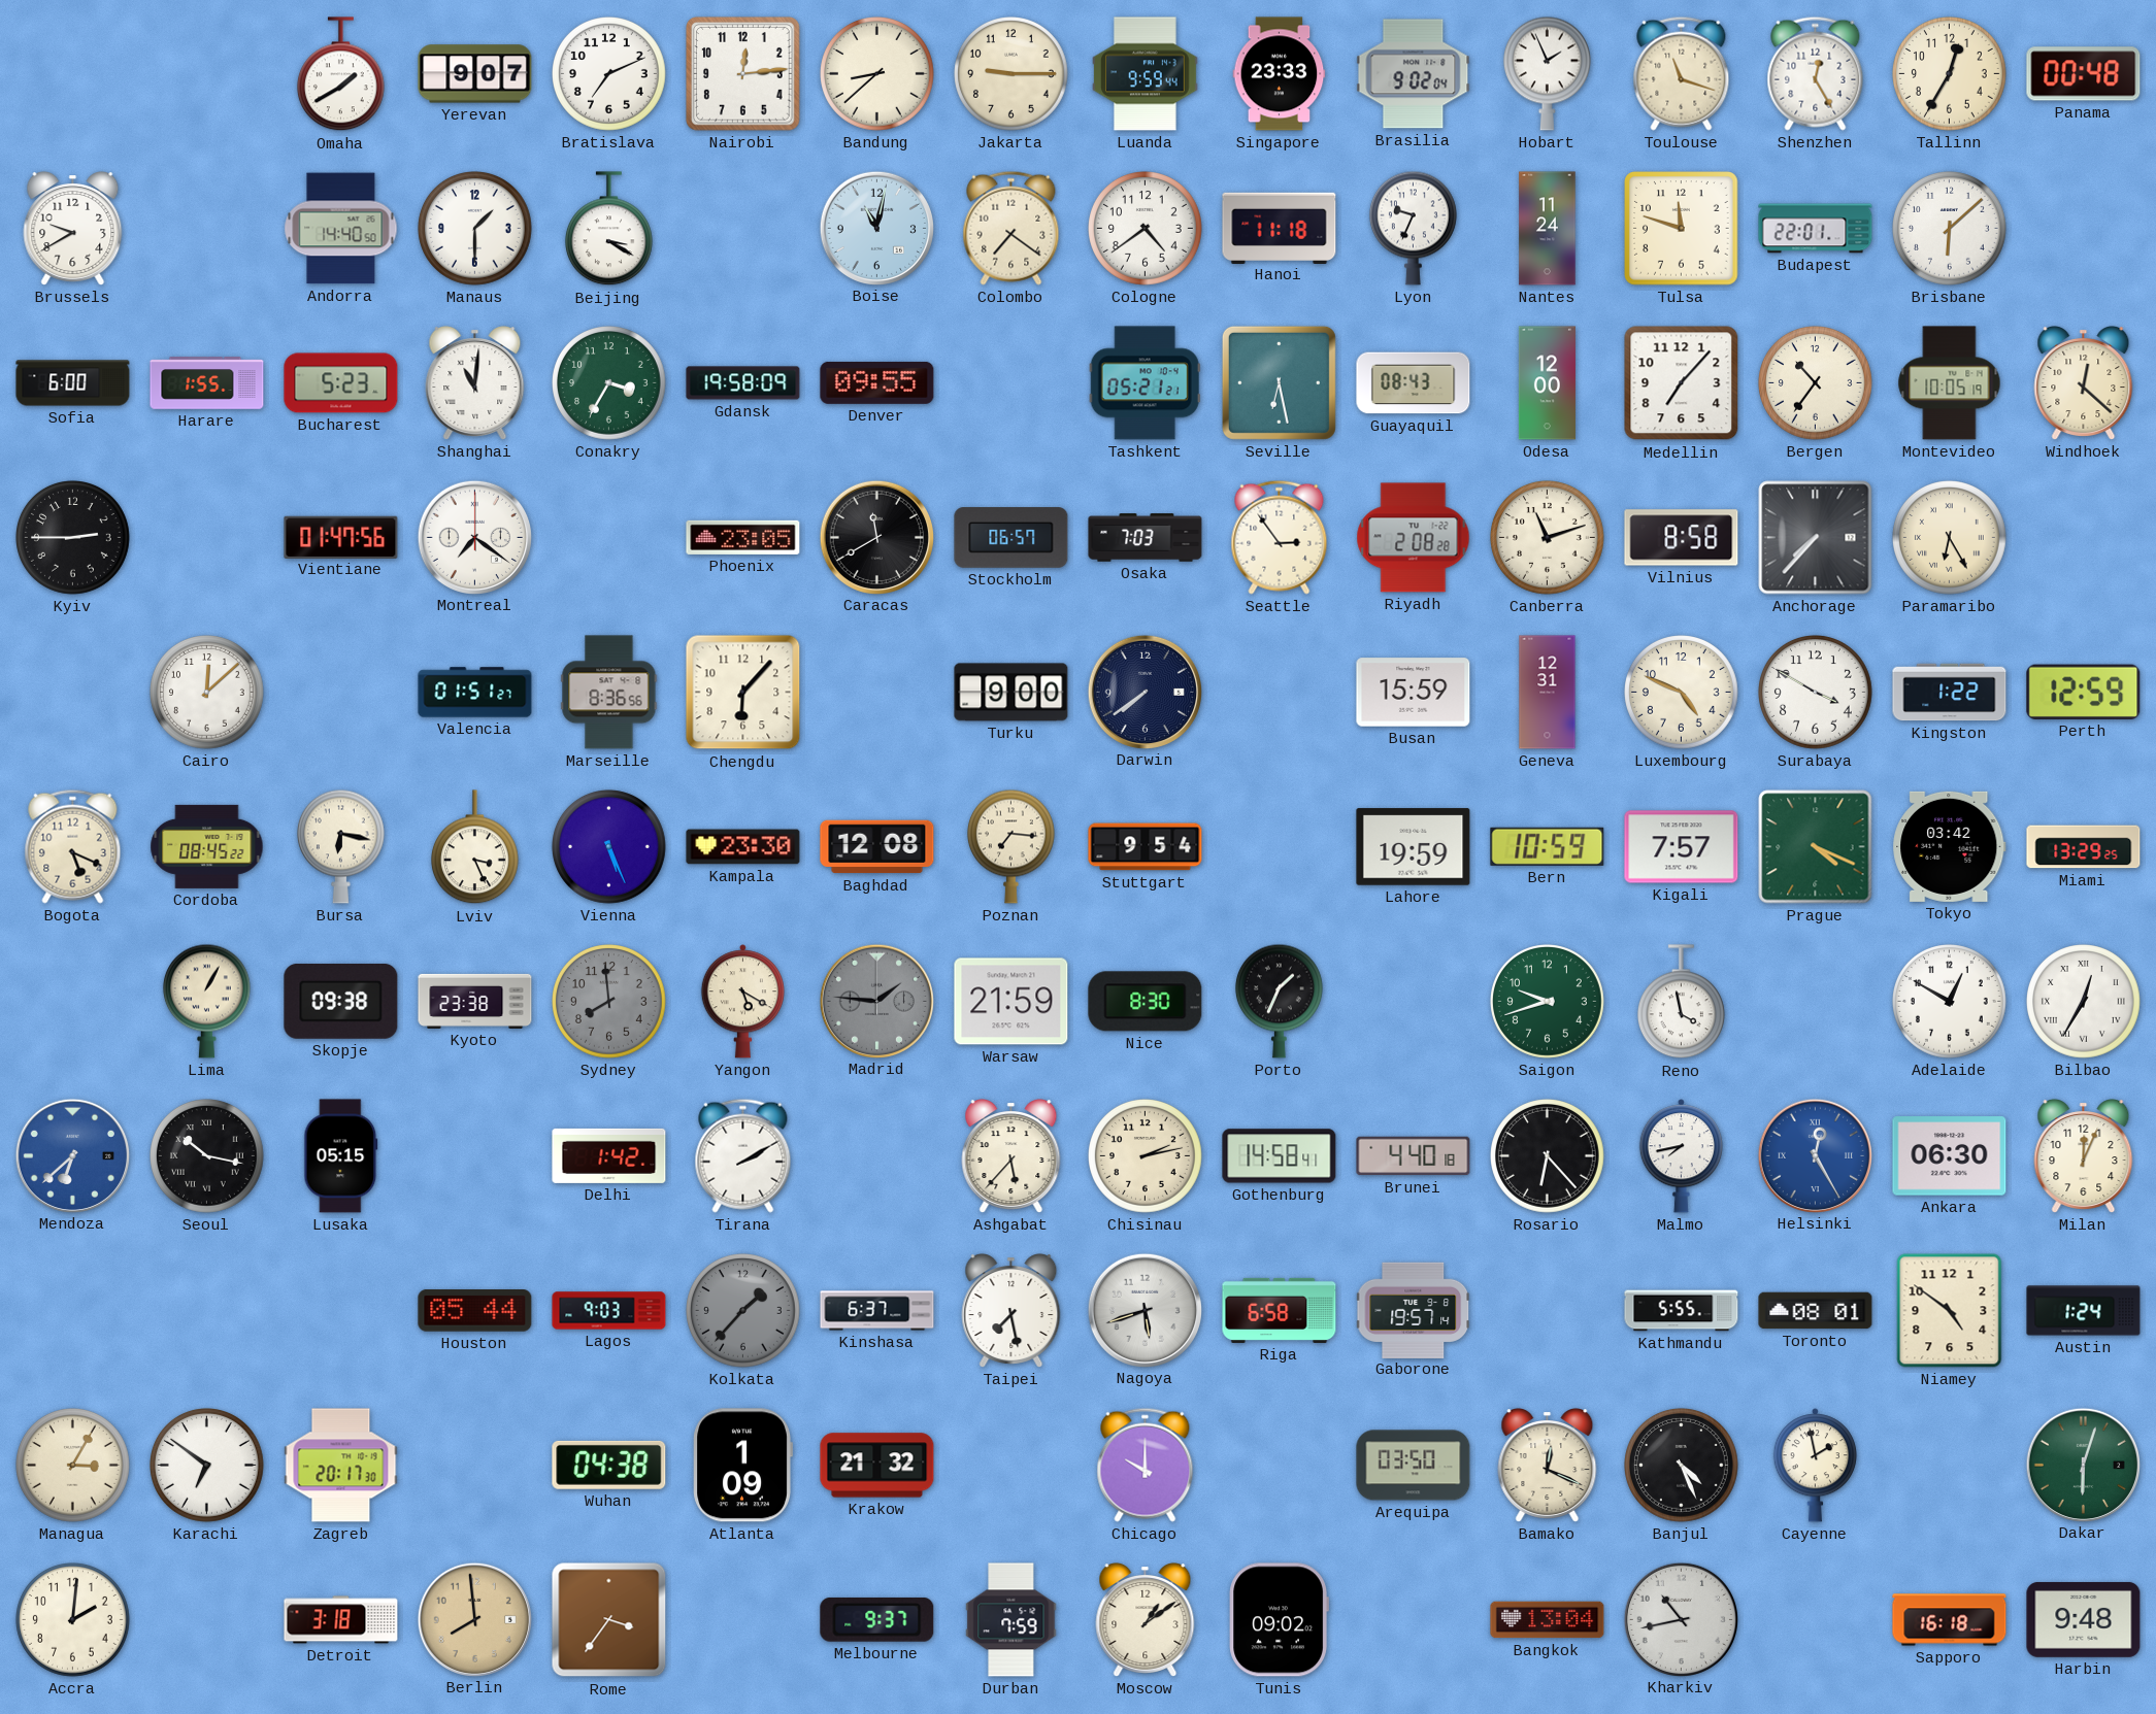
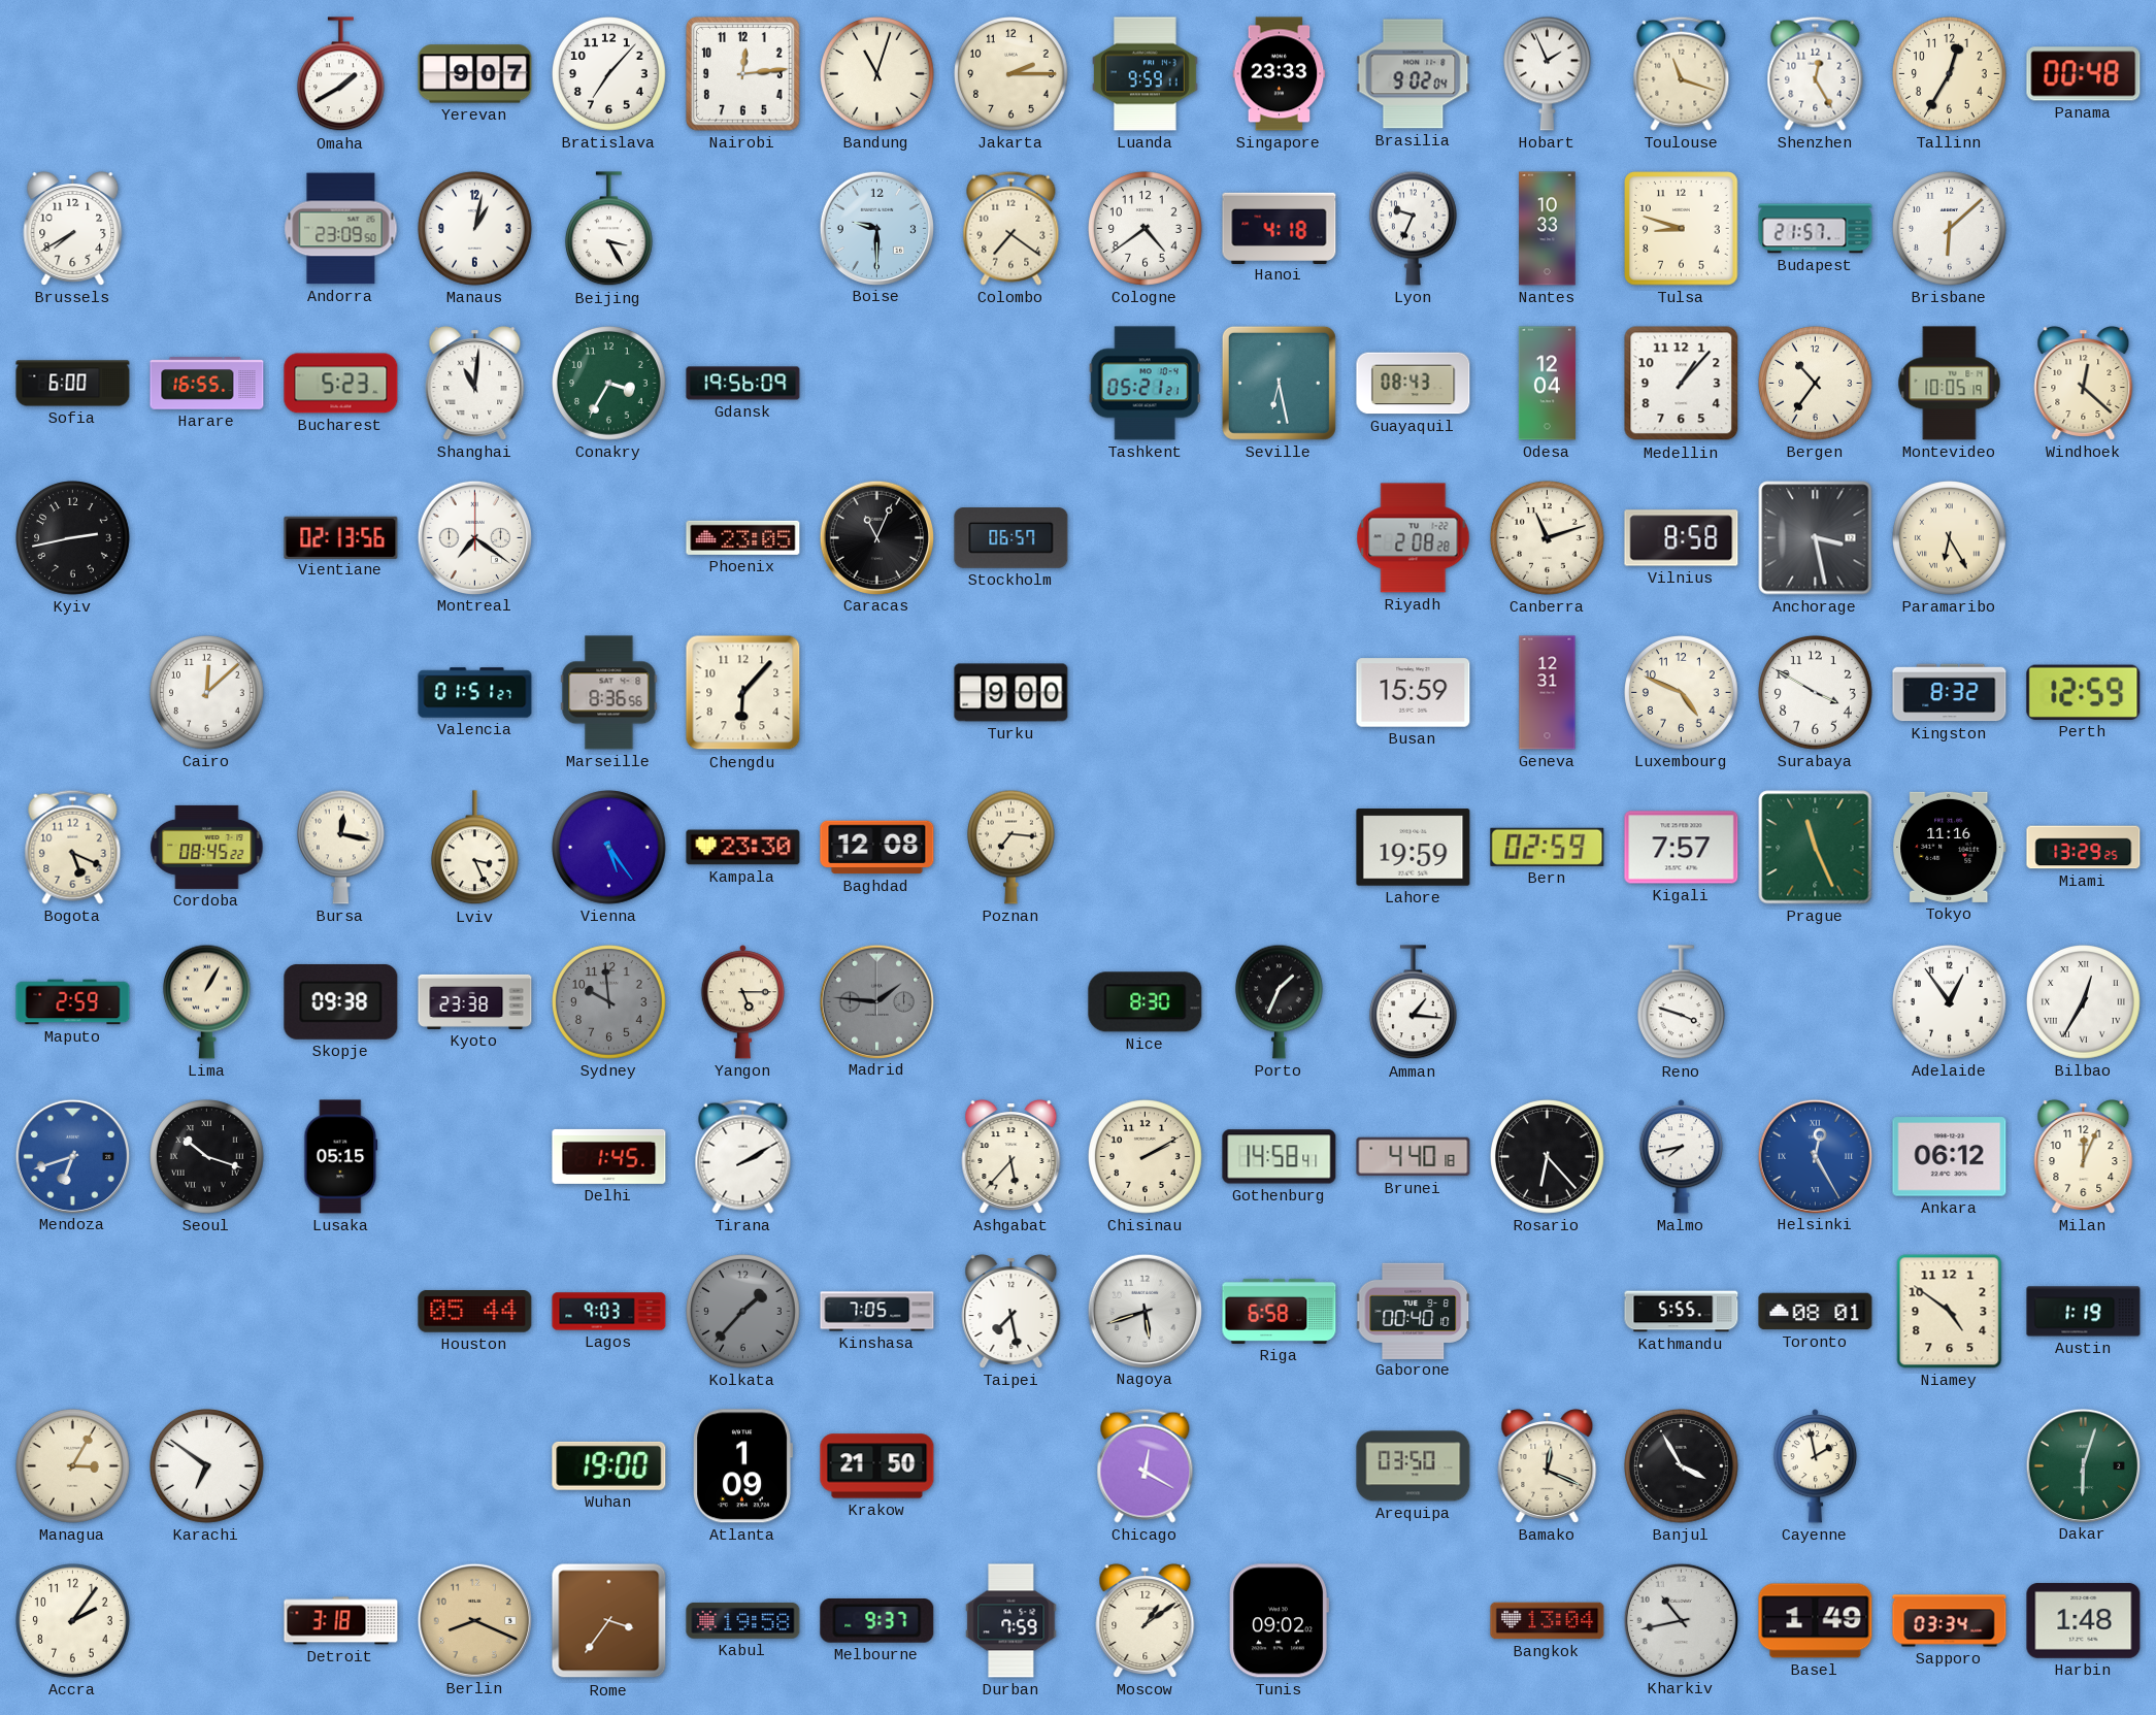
Bratislava: 7:11 -> 7:07 (609, 74)
Bandung: 8:38 -> 11:03 (877, 74)
Jakarta: 9:15 -> 2:15 (1011, 74)
Luanda: 9:59:44 -> 9:59:11 (1146, 74)
Brussels: 9:40 -> 7:40 (73, 229)
Andorra: 14:40 -> 23:09 (341, 229)
Manaus: 1:30 -> 1:02 (475, 229)
Beijing: 3:20 -> 3:25 (608, 229)
Boise: 11:02 -> 9:30 (876, 228)
Hanoi: 11:18 -> 4:18 (1280, 228)
Nantes: 11:24 -> 10:33 (1548, 229)
Tulsa: 11:48 -> 8:48 (1682, 229)
Budapest: 22:01 -> 21:57 (1816, 229)
Harare: 1:55 -> 16:55 (207, 384)
Gdansk: 19:58 -> 19:56 (743, 384)
Denver: 09:55 -> none (877, 382)
Odesa: 12:00 -> 12:04 (1547, 384)
Medellin: 7:07 -> 1:07 (1682, 384)
Kyiv: 2:45 -> 2:43 (73, 538)
Vientiane: 01:47 -> 02:13 (341, 537)
Caracas: 11:40 -> 11:04 (876, 537)
Osaka: 7:03 -> none (1146, 538)
Seattle: 2:54 -> none (1280, 537)
Anchorage: 7:37 -> 3:28 (1816, 538)
Darwin: 7:39 -> none (1145, 692)
Kingston: 1:22 -> 8:32 (1950, 693)
Bursa: 6:17 -> 12:17 (340, 847)
Vienna: 5:26 -> 5:24 (609, 848)
Stuttgart: 9:54 -> none (1146, 847)
Bern: 10:59 -> 02:59 (1548, 847)
Prague: 4:19 -> 11:26 (1816, 848)
Tokyo: 03:42 -> 11:16 (1950, 847)
Maputo: none -> 2:59 (73, 1002)
Sydney: 7:59 -> 9:59 (609, 1002)
Yangon: 5:20 -> 5:15 (742, 1002)
Warsaw: 21:59 -> none (1011, 1002)
Amman: none -> 1:16 (1413, 1002)
Saigon: 9:42 -> none (1548, 1002)
Reno: 3:58 -> 3:48 (1681, 1002)
Adelaide: 12:50 -> 12:54 (1950, 1002)
Mendoza: 6:38 -> 6:42 (72, 1156)
Seoul: 10:17 -> 10:18 (207, 1157)
Delhi: 1:42 -> 1:45 (609, 1156)
Chisinau: 2:13 -> 2:10 (1146, 1157)
Ankara: 06:30 -> 06:12 (1950, 1157)
Kinshasa: 6:37 -> 7:05 (877, 1312)
Gaborone: 19:57 -> 00:40 (1414, 1311)
Austin: 1:24 -> 1:19 (2084, 1312)
Zagreb: 20:17 -> none (341, 1466)
Wuhan: 04:38 -> 19:00 (609, 1465)
Krakow: 21:32 -> 21:50 (877, 1466)
Chicago: 10:00 -> 12:20 (1146, 1465)
Banjul: 4:26 -> 3:55 (1682, 1466)
Accra: 2:01 -> 2:06 (73, 1621)
Berlin: 7:59 -> 8:19 (474, 1620)
Kabul: none -> 19:58 (743, 1621)
Basel: none -> 1:49 (1816, 1621)
Sapporo: 16:18 -> 03:34 (1950, 1621)
Harbin: 9:48 -> 1:48 (2084, 1620)
